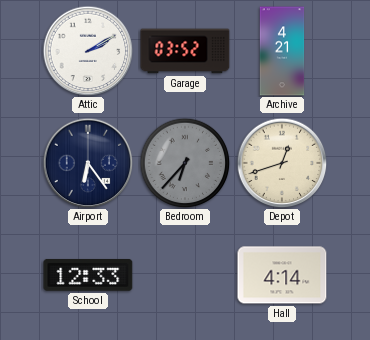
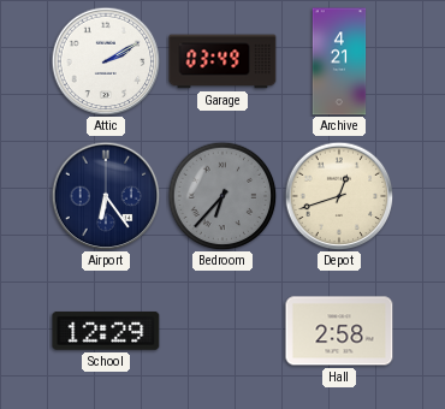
Garage: 03:52 -> 03:49 (222, 61)
School: 12:33 -> 12:29 (106, 331)
Hall: 4:14 -> 2:58 (339, 331)
